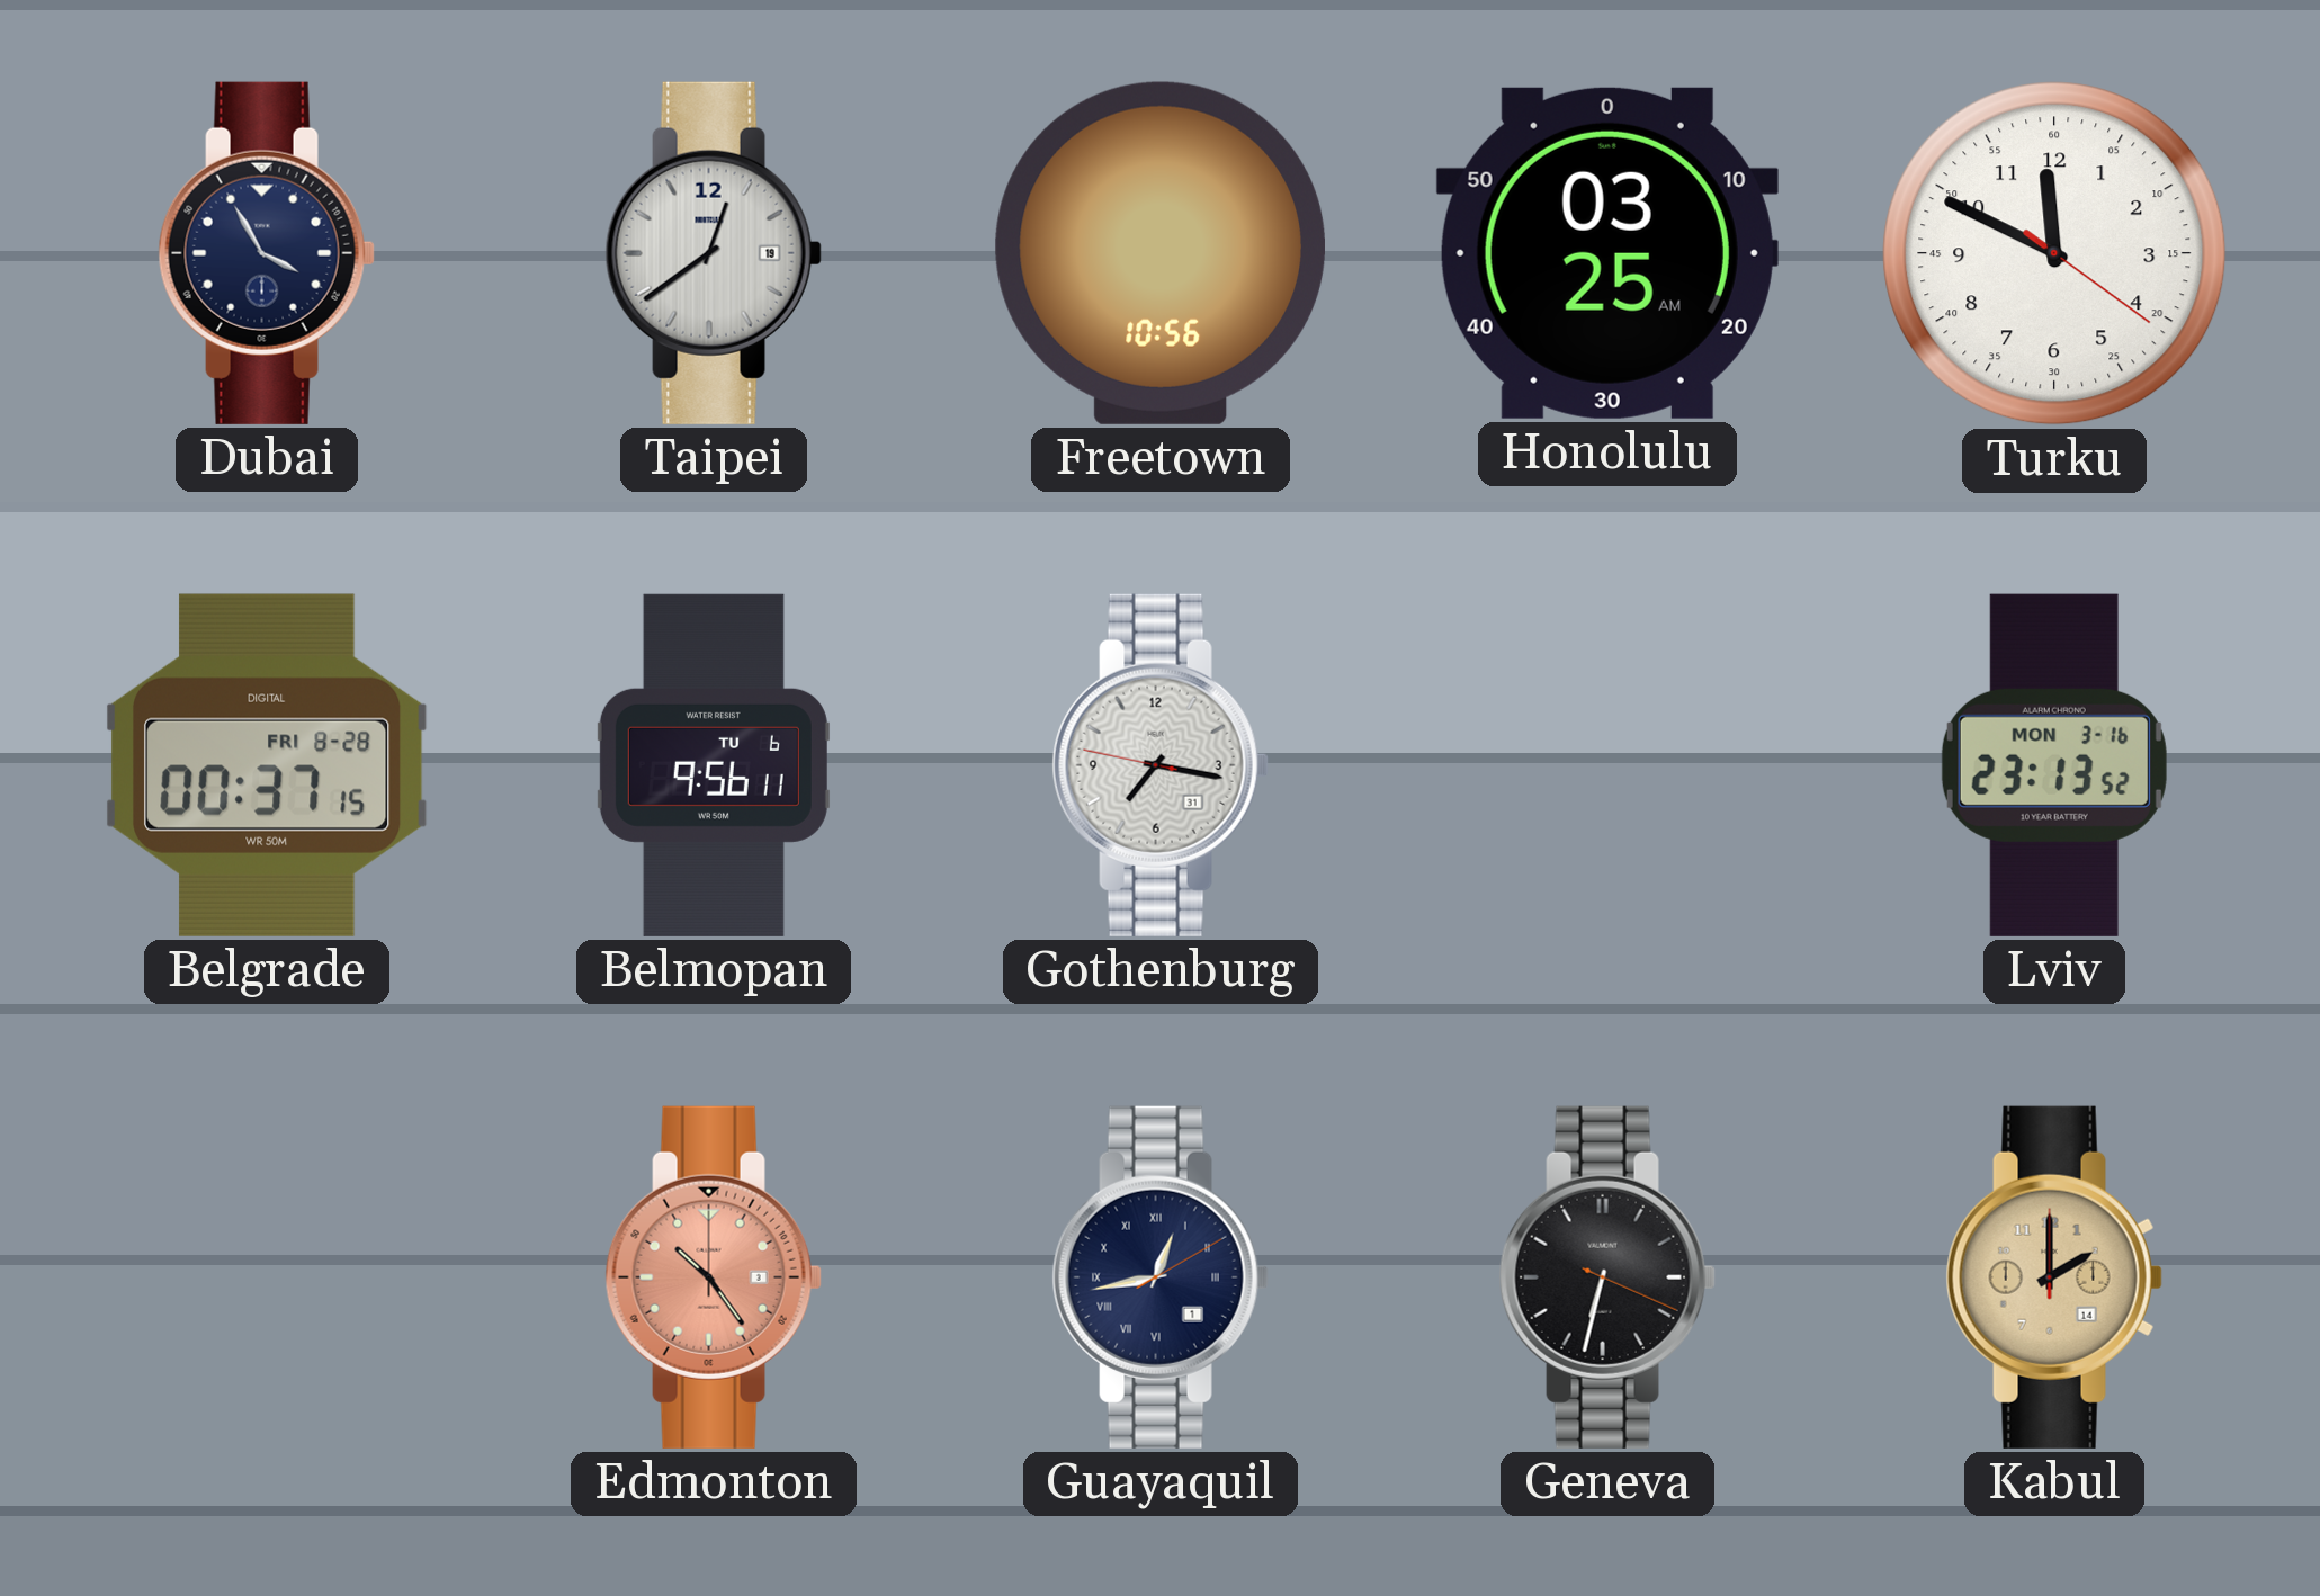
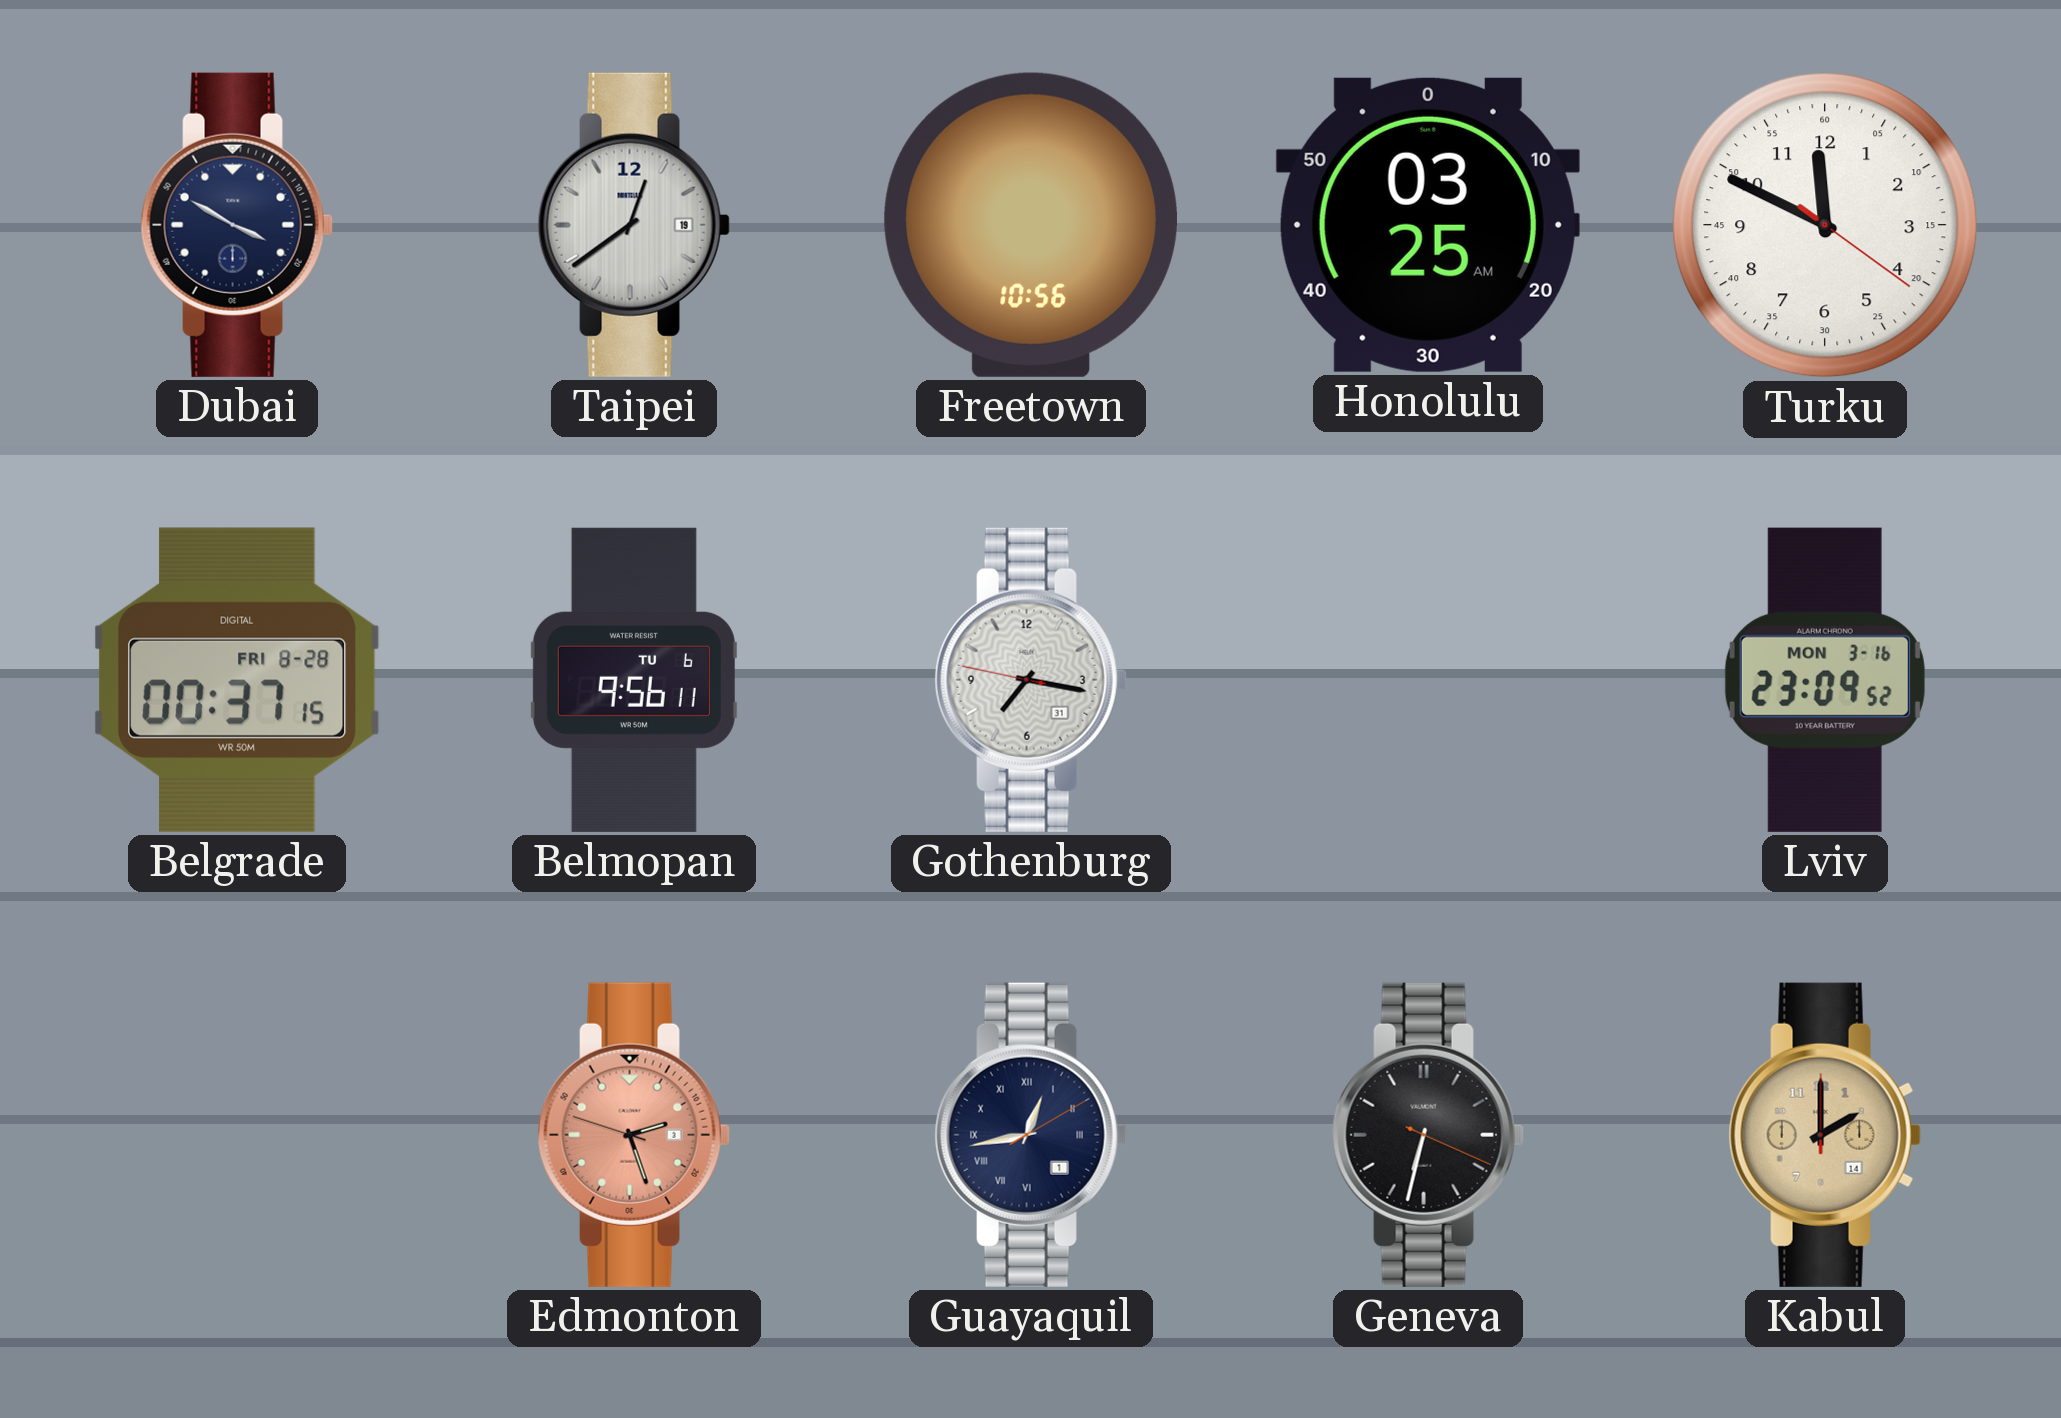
Dubai: 3:55 -> 3:50 (237, 225)
Lviv: 23:13 -> 23:09 (1825, 680)
Edmonton: 10:24 -> 2:26 (634, 1135)
